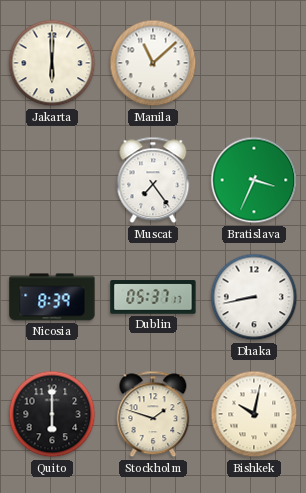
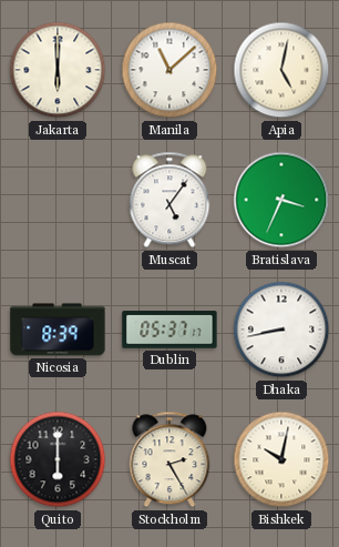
Apia: none -> 5:02 (281, 70)
Muscat: 7:24 -> 5:06 (169, 200)
Stockholm: 1:48 -> 2:25 (169, 459)
